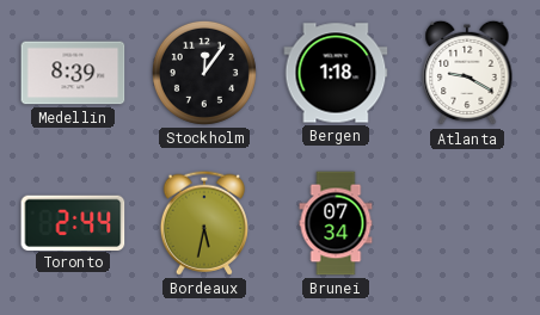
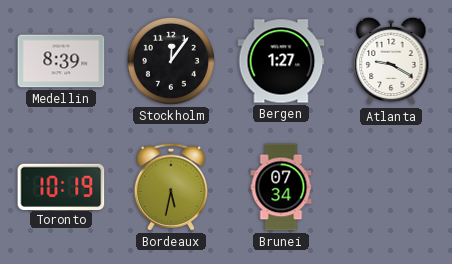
Bergen: 1:18 -> 1:27 (281, 61)
Toronto: 2:44 -> 10:19 (61, 186)
